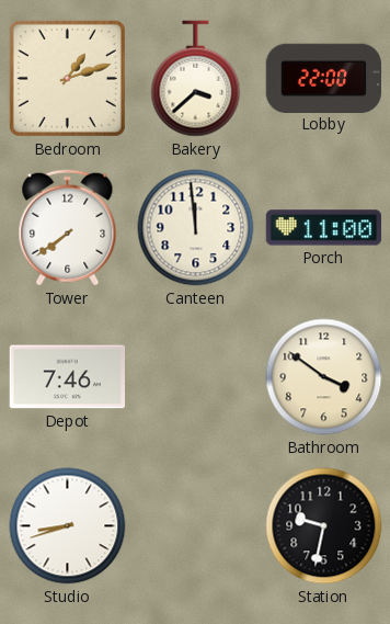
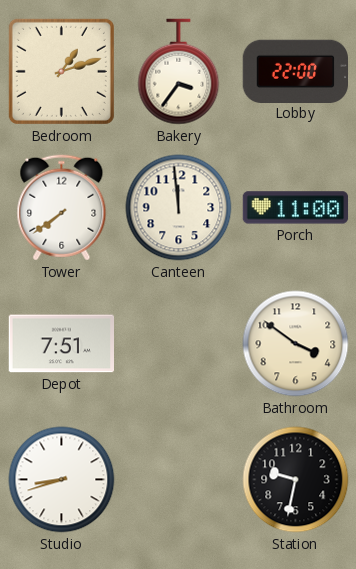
Bakery: 3:38 -> 3:36 (179, 72)
Depot: 7:46 -> 7:51 (62, 344)
